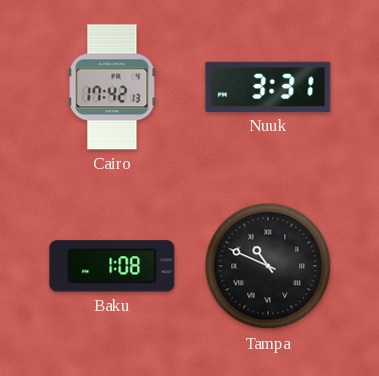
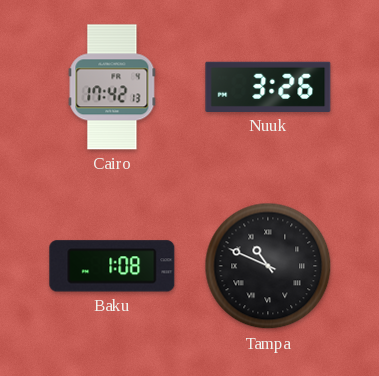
Nuuk: 3:31 -> 3:26 (268, 87)
